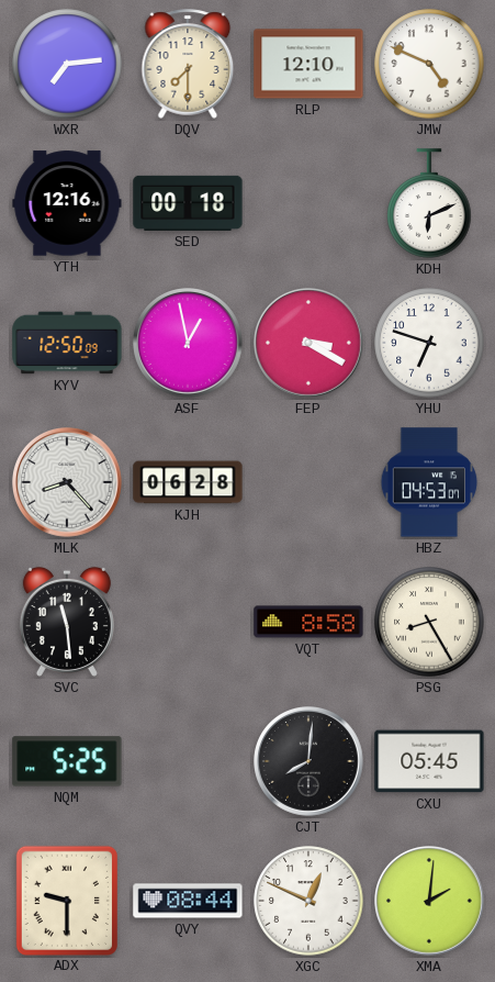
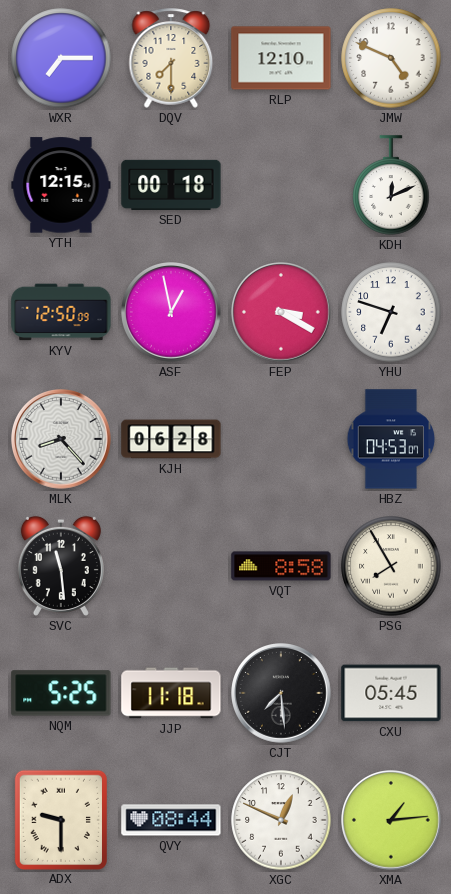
WXR: 7:14 -> 7:15 (61, 58)
YTH: 12:16 -> 12:15 (61, 185)
KDH: 6:11 -> 12:11 (391, 185)
PSG: 8:25 -> 7:55 (391, 566)
JJP: none -> 11:18 (171, 693)
CJT: 8:01 -> 7:29 (282, 694)
XMA: 2:01 -> 1:14 (392, 821)
